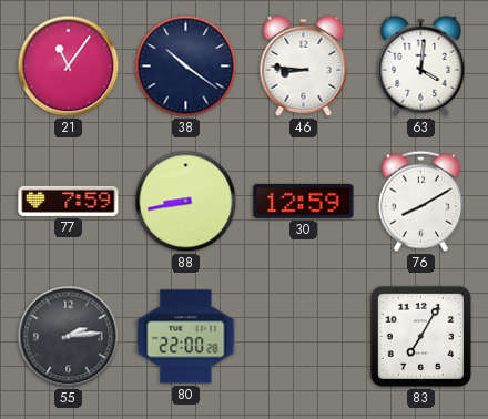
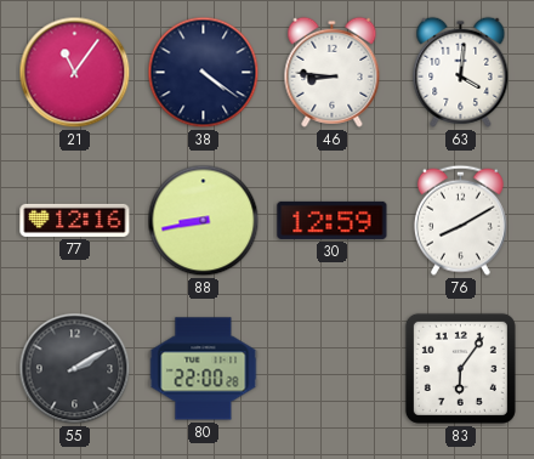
38: 10:21 -> 4:21 (204, 73)
77: 7:59 -> 12:16 (75, 220)
55: 2:14 -> 2:10 (75, 369)
83: 7:05 -> 6:06 (460, 368)
